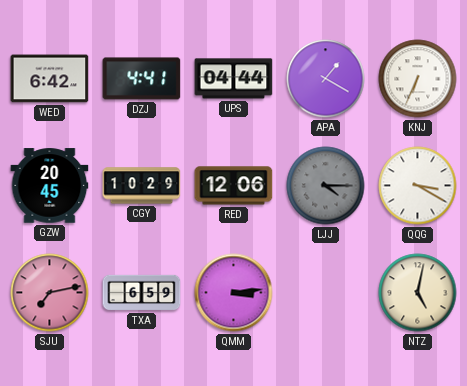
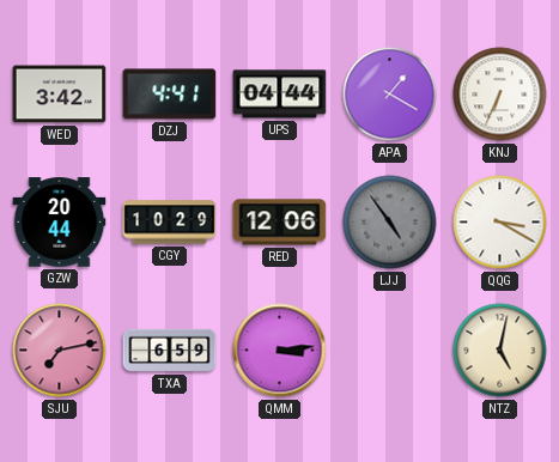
WED: 6:42 -> 3:42 (60, 95)
GZW: 20:45 -> 20:44 (60, 223)
LJJ: 4:15 -> 4:54 (390, 223)
